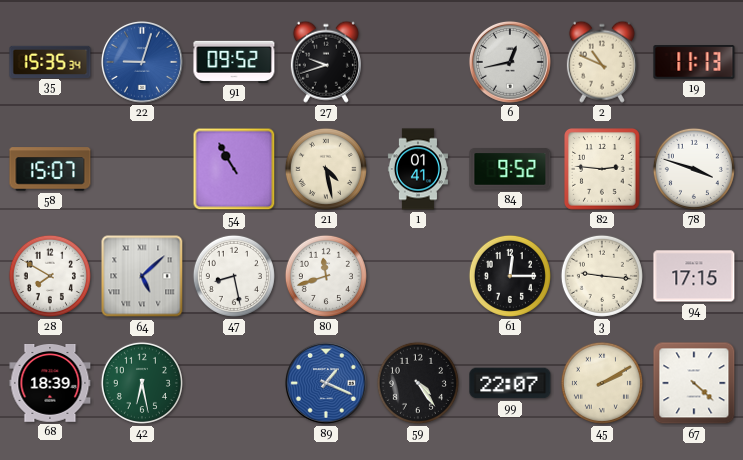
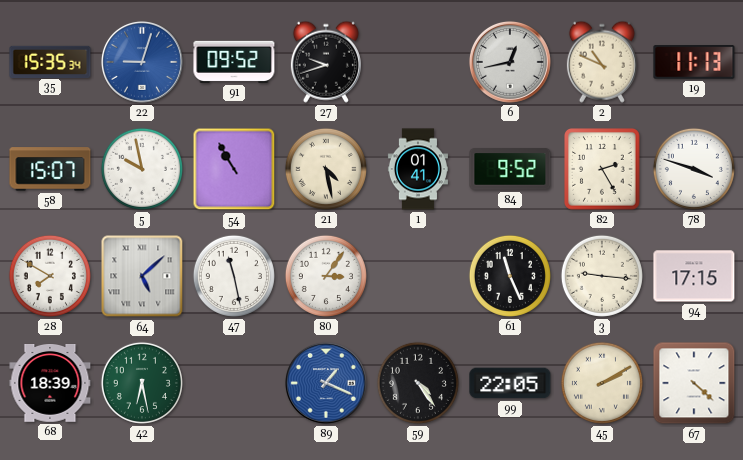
5: none -> 9:58 (142, 169)
82: 2:46 -> 2:25 (603, 169)
47: 8:28 -> 11:28 (234, 276)
80: 11:42 -> 3:06 (326, 276)
61: 12:15 -> 11:26 (510, 276)
99: 22:07 -> 22:05 (510, 383)
